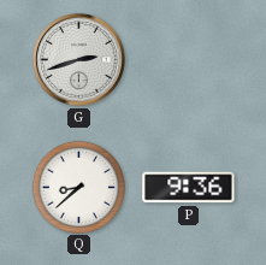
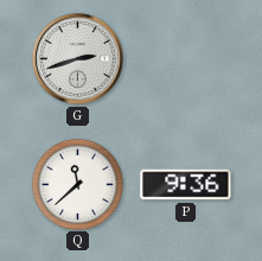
Q: 8:38 -> 11:38 (77, 184)
